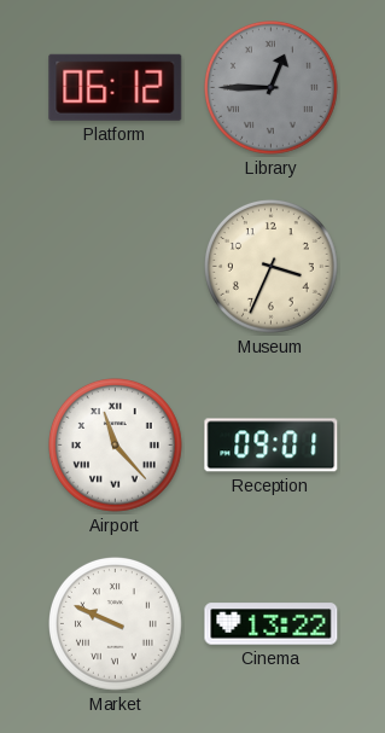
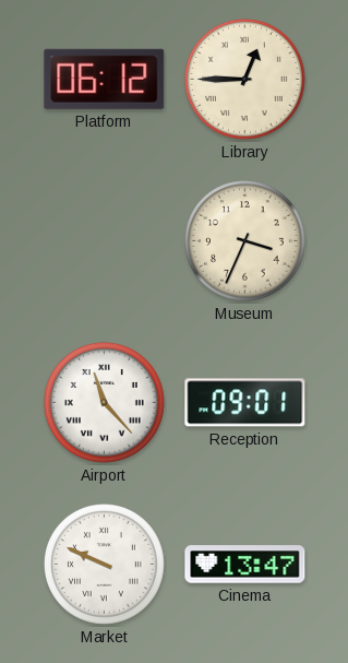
Library dial: grey -> cream (245, 80)
Cinema: 13:22 -> 13:47 (245, 565)
